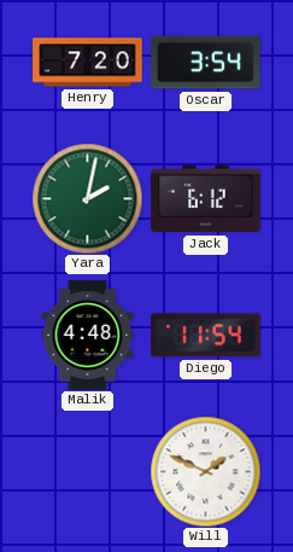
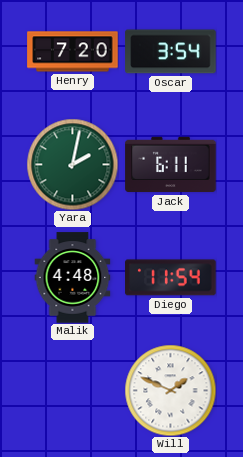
Jack: 6:12 -> 6:11 (171, 165)
